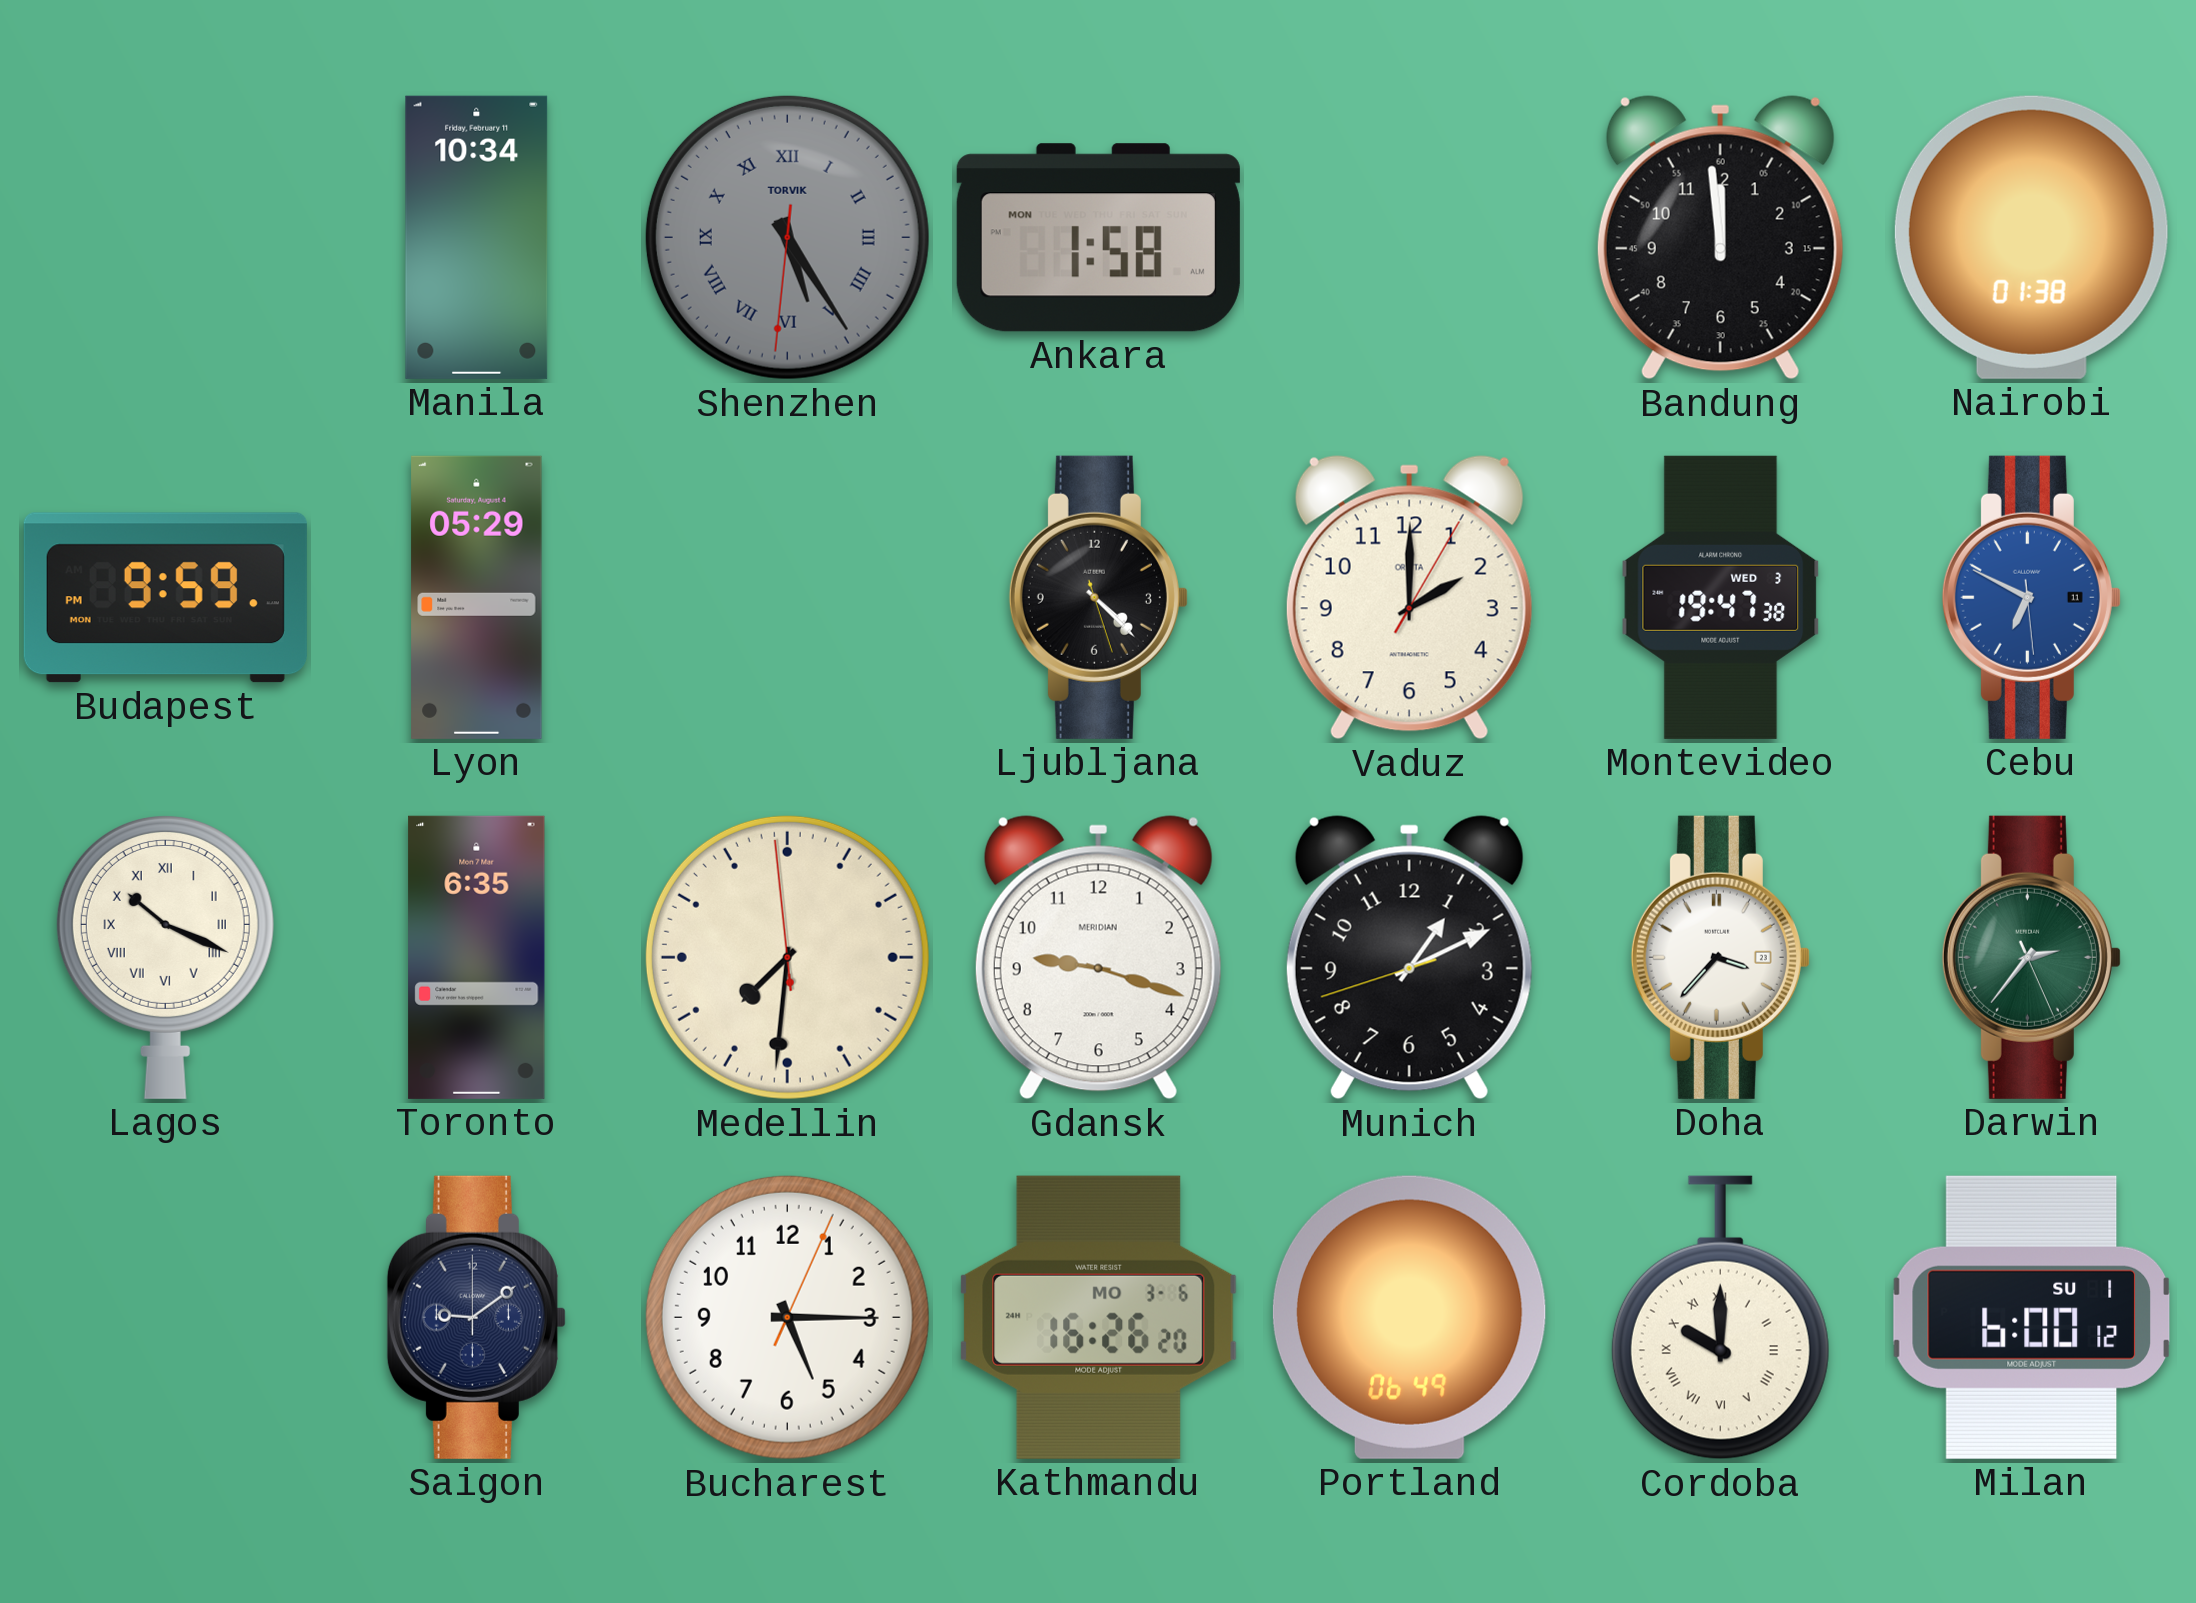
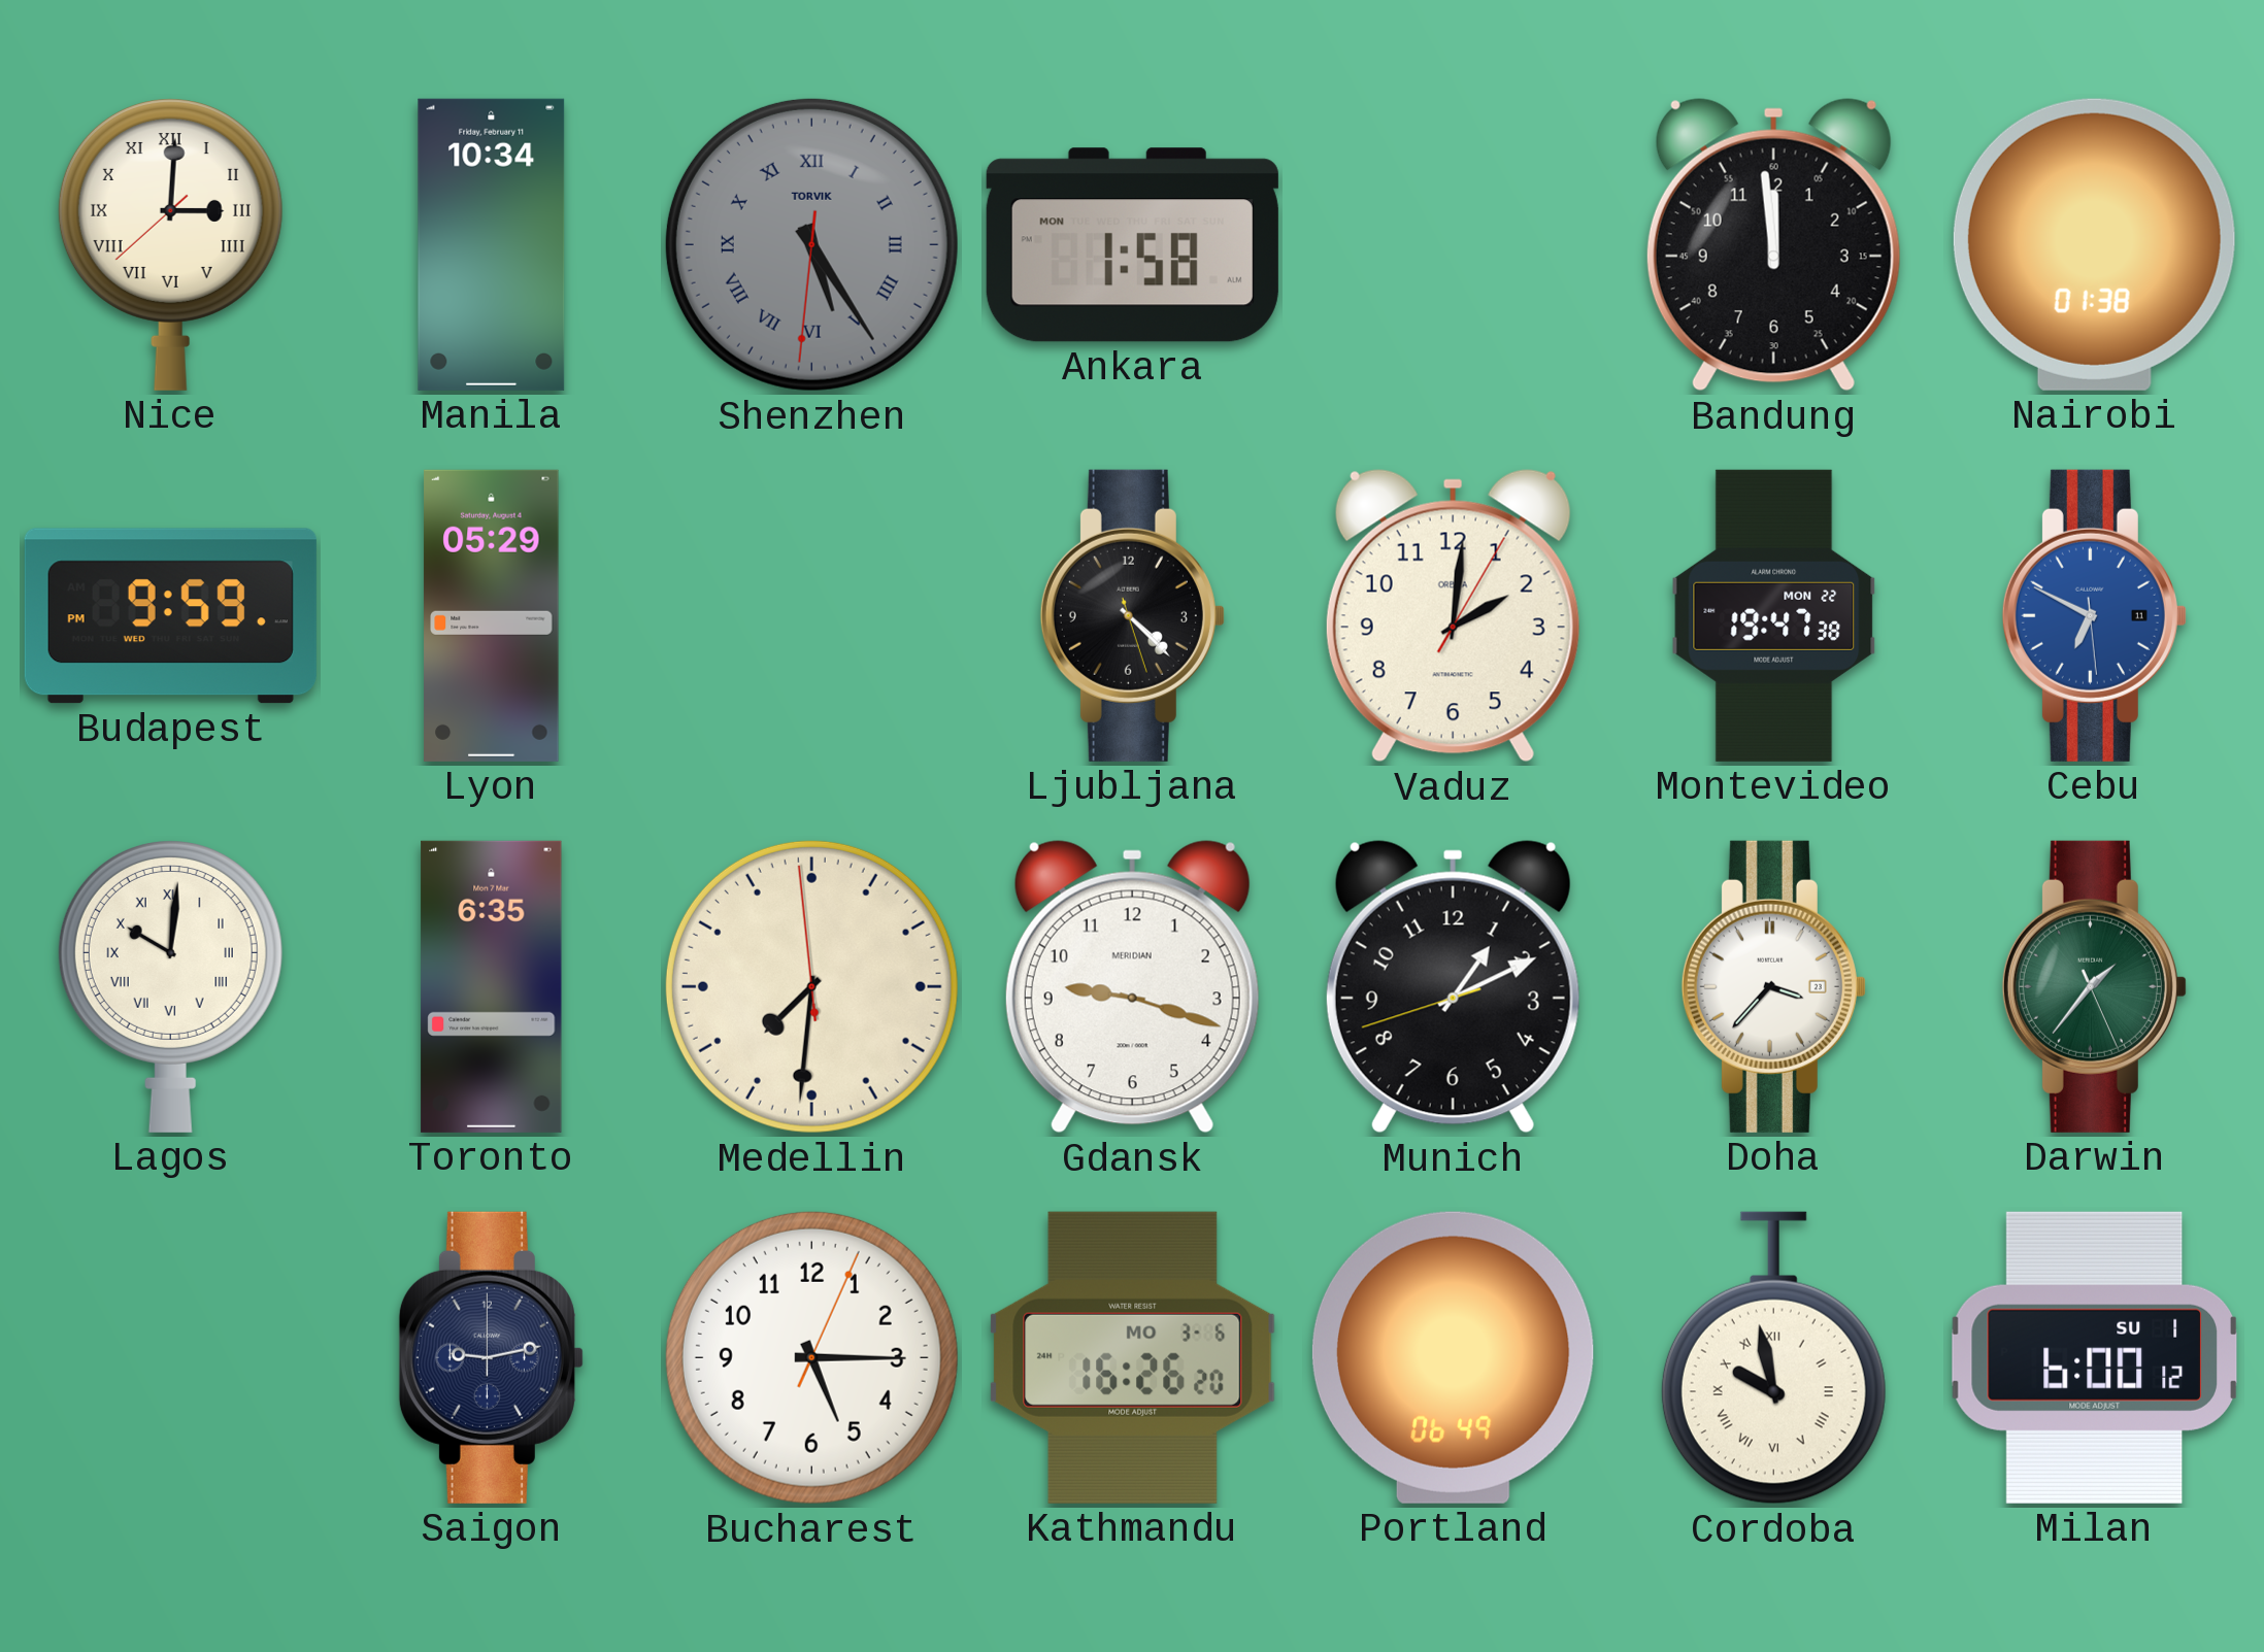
Nice: none -> 3:00 (170, 245)
Budapest date: MON -> WED (170, 616)
Vaduz: 2:00 -> 2:01 (1453, 616)
Montevideo date: WED 3 -> MON 22 (1774, 615)
Lagos: 10:19 -> 10:01 (170, 987)
Darwin: 2:36 -> 1:36 (2094, 986)
Saigon: 9:09 -> 9:13 (491, 1357)
Cordoba: 10:00 -> 9:58 (1773, 1358)
